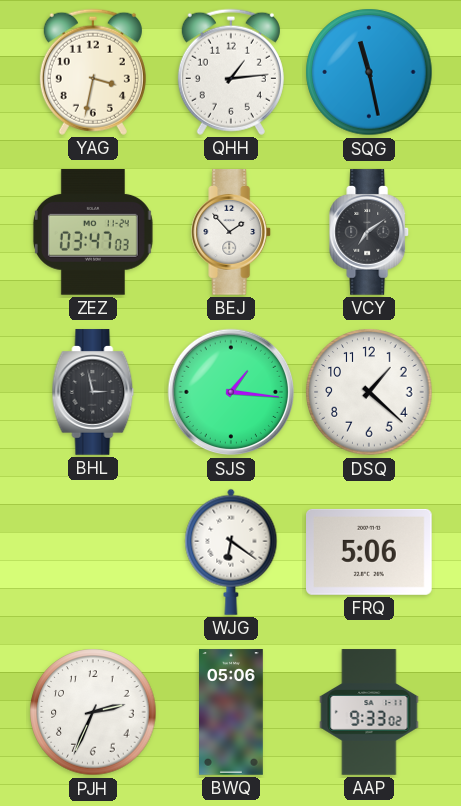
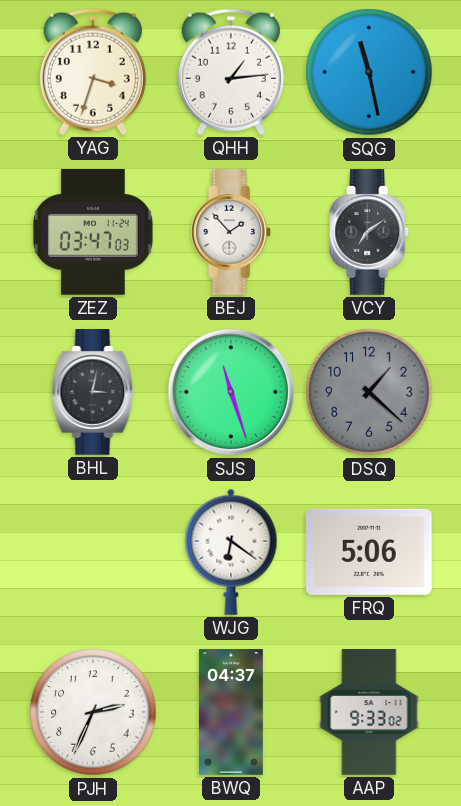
YAG: 3:32 -> 3:33 (93, 72)
BHL: 2:58 -> 3:02 (93, 392)
SJS: 1:16 -> 11:27 (231, 392)
DSQ dial: white -> grey (369, 392)
BWQ: 05:06 -> 04:37 (232, 712)
